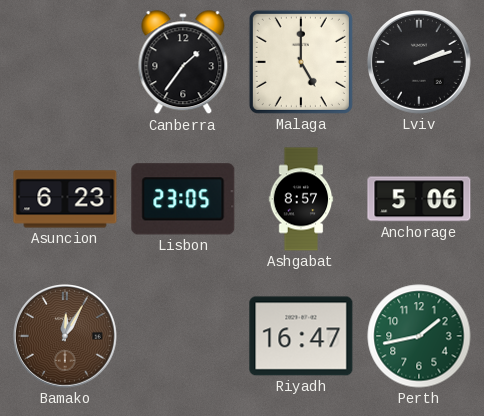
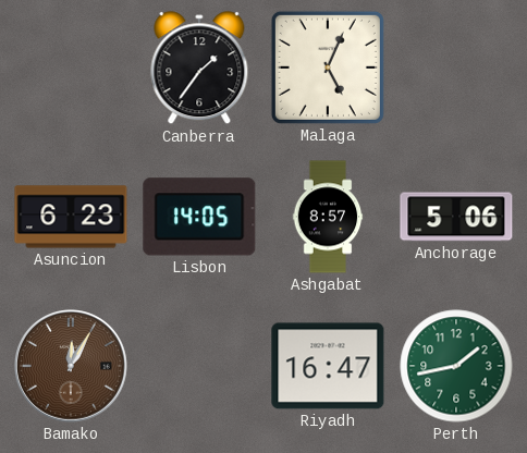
Malaga: 5:00 -> 5:04 (328, 68)
Lviv: 2:12 -> none (420, 63)
Lisbon: 23:05 -> 14:05 (199, 217)
